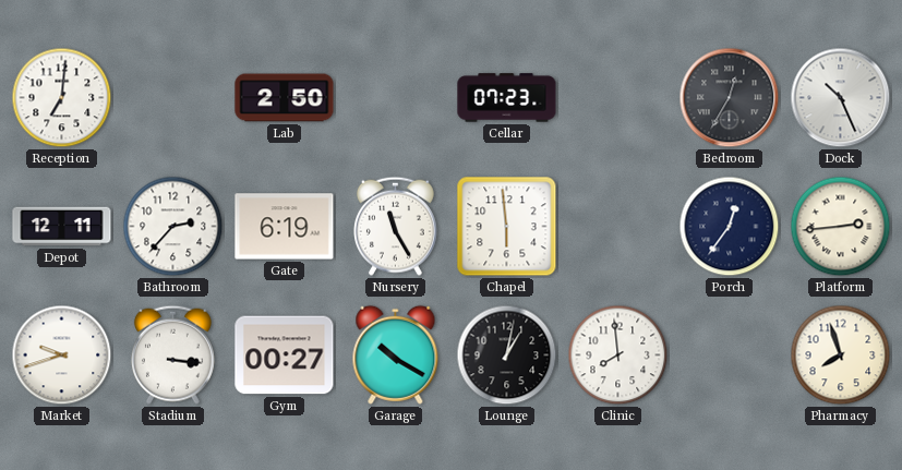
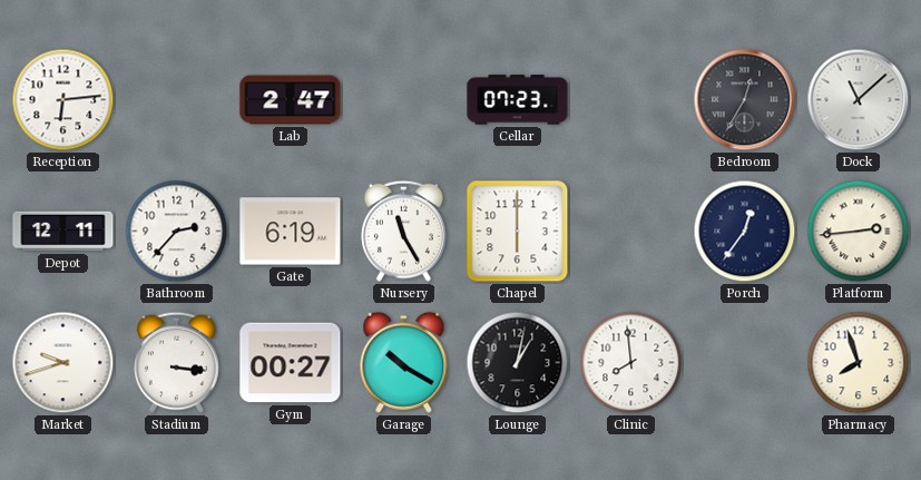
Reception: 7:01 -> 6:14 (63, 100)
Lab: 2:50 -> 2:47 (291, 100)
Dock: 10:26 -> 11:08 (859, 100)
Chapel: 5:59 -> 6:00 (518, 232)
